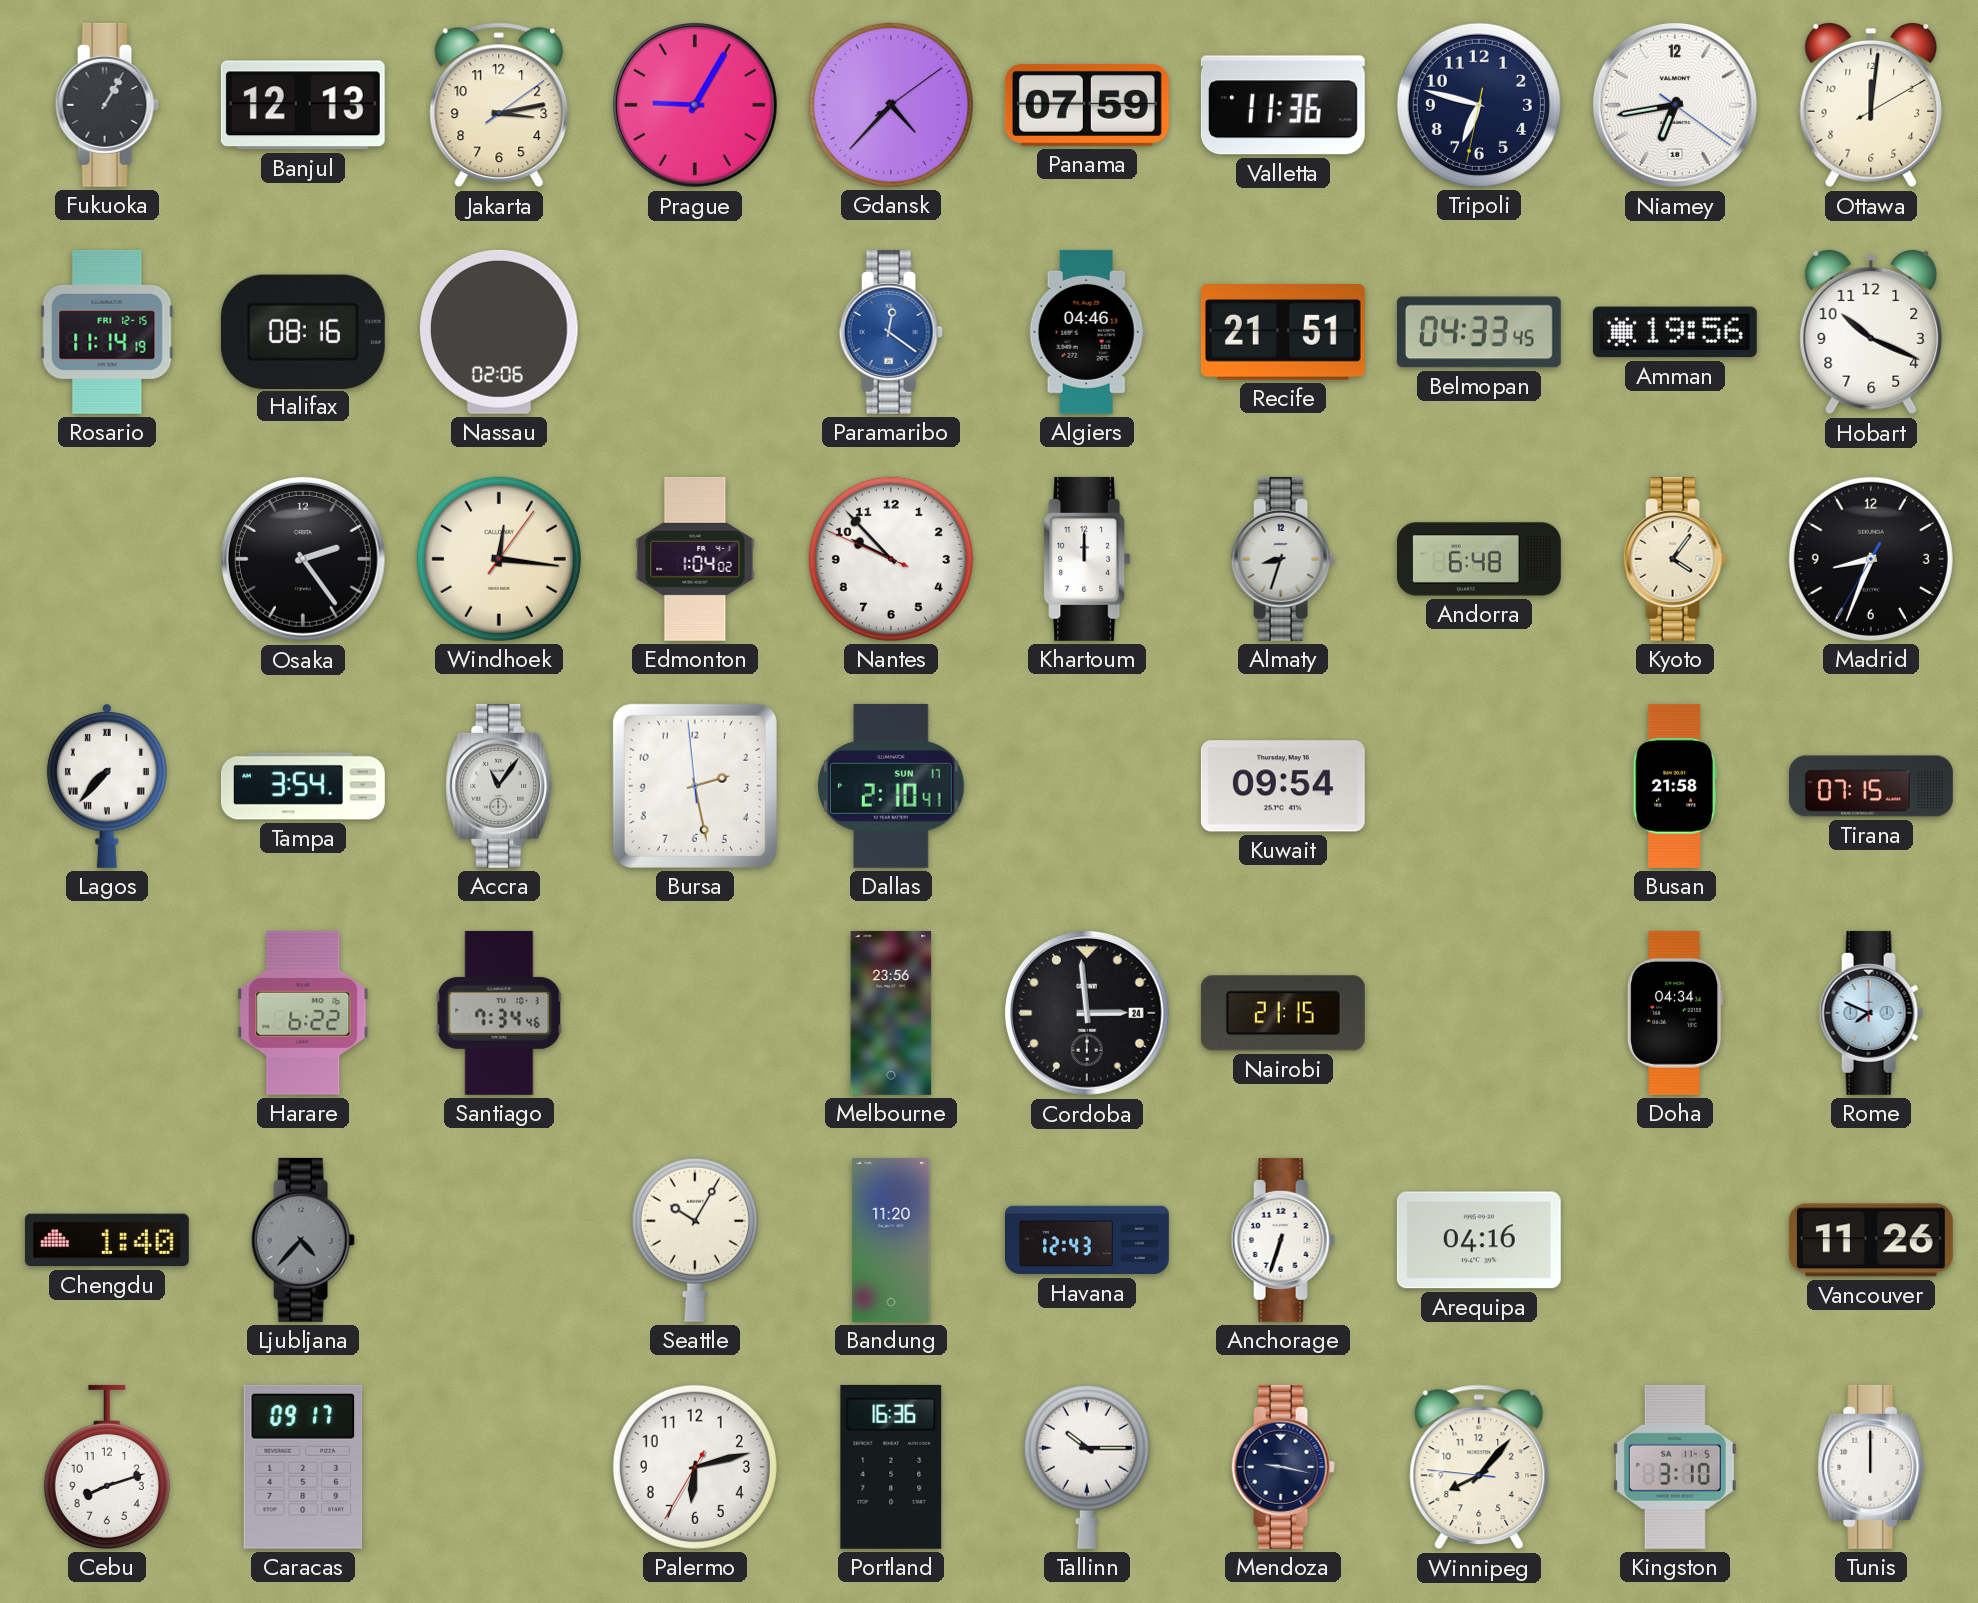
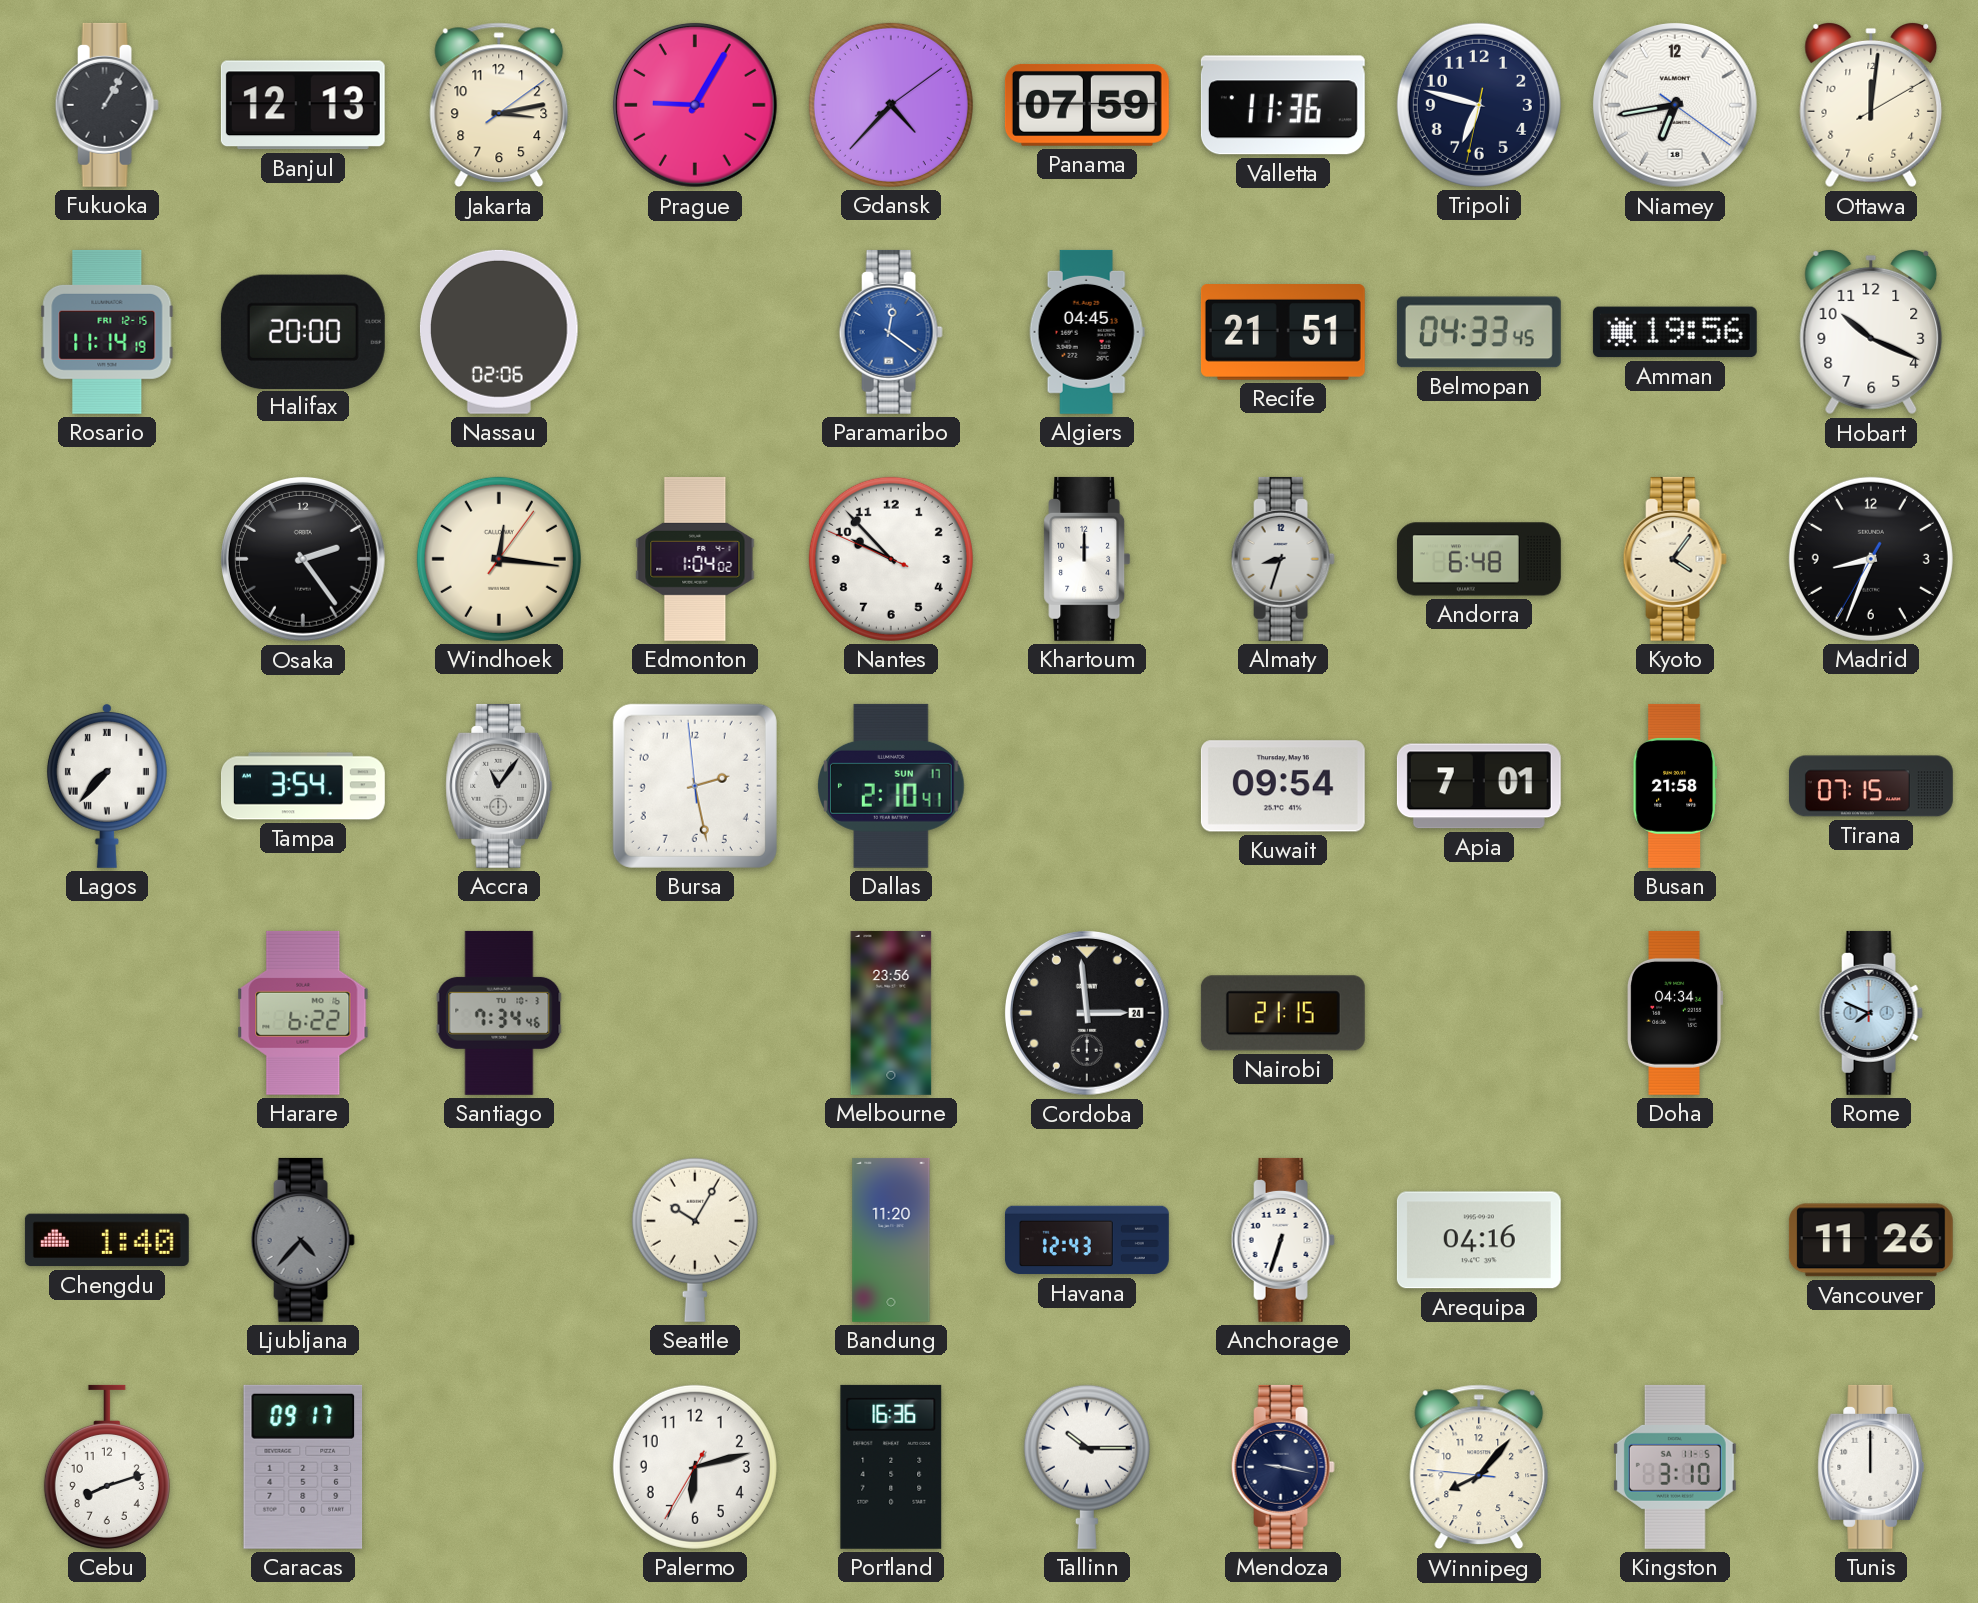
Halifax: 08:16 -> 20:00 (303, 331)
Algiers: 04:46 -> 04:45 (1087, 332)
Apia: none -> 7:01 (1479, 786)
